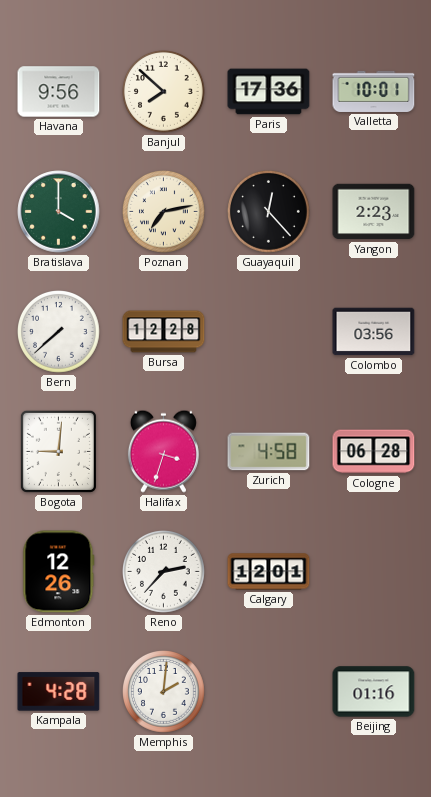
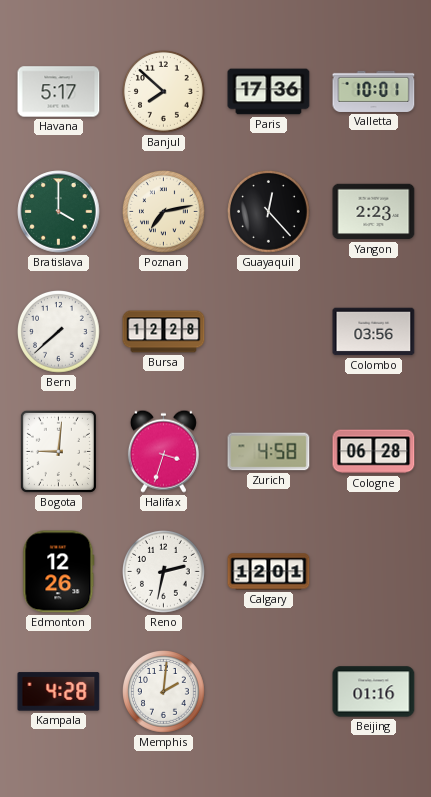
Havana: 9:56 -> 5:17 (59, 92)
Reno: 2:37 -> 2:32 (164, 572)
